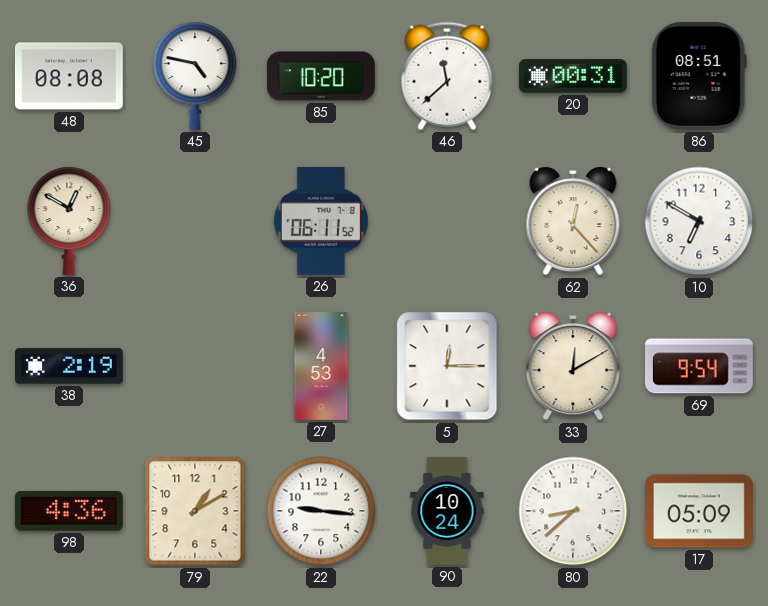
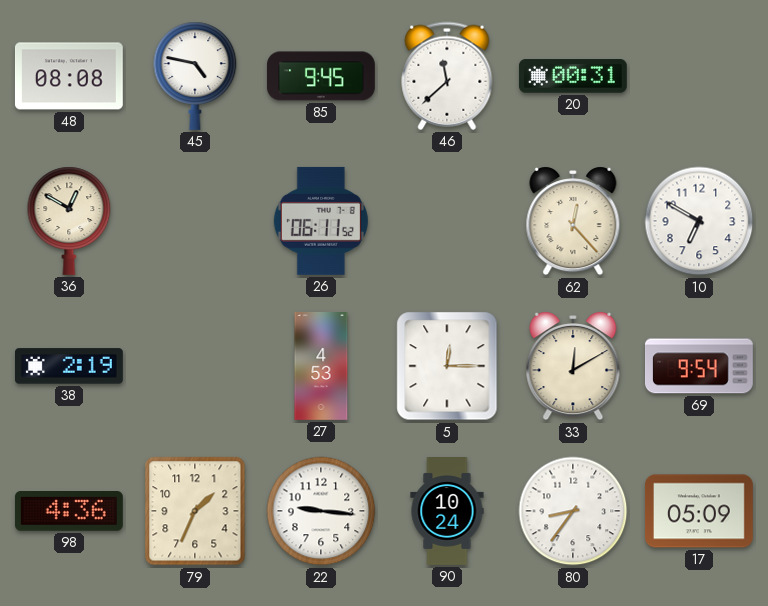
85: 10:20 -> 9:45 (321, 76)
86: 08:51 -> none (699, 76)
79: 1:10 -> 1:34 (195, 511)
80: 8:38 -> 8:36 (573, 511)
